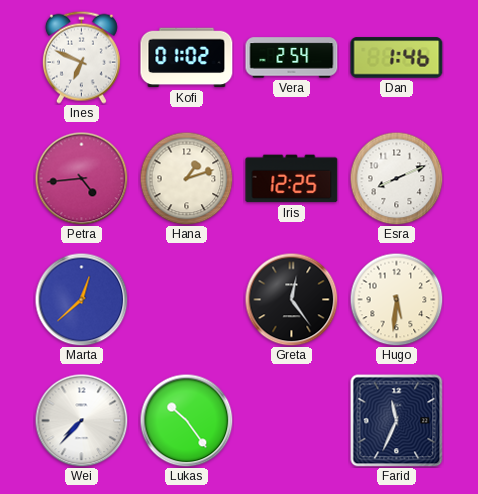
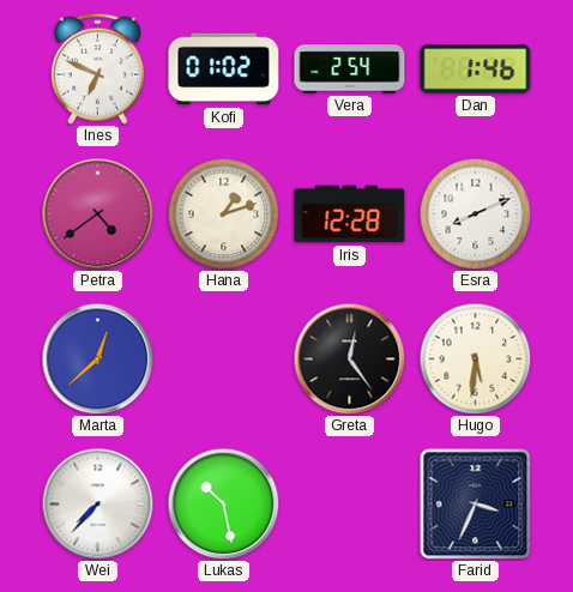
Petra: 4:44 -> 4:39 (97, 213)
Iris: 12:25 -> 12:28 (350, 215)
Lukas: 10:24 -> 10:28 (223, 503)
Farid: 11:34 -> 3:34 (475, 503)
